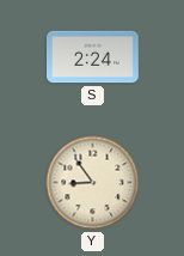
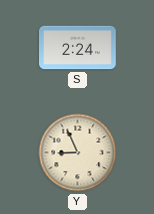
Y: 8:54 -> 8:56 (78, 153)
